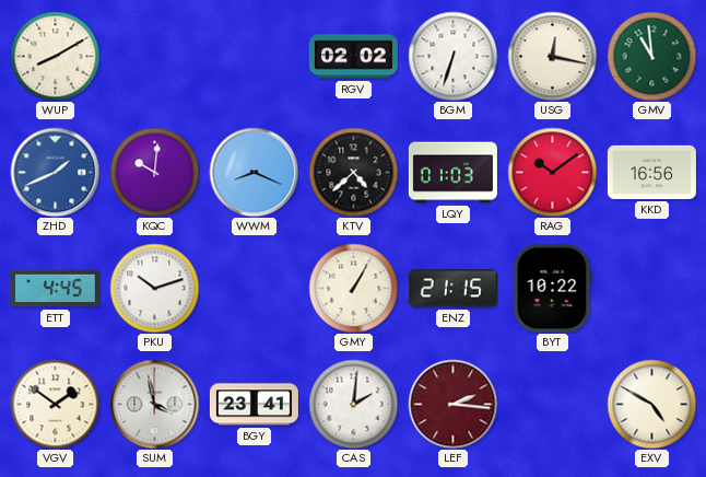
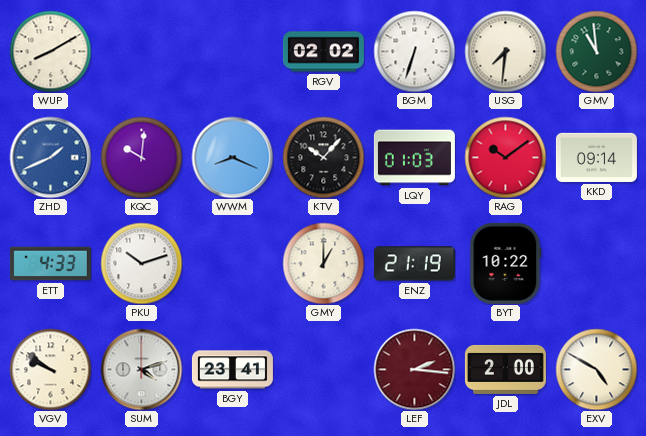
USG: 12:17 -> 7:31 (505, 51)
KTV: 4:38 -> 10:07 (323, 157)
KKD: 16:56 -> 09:14 (596, 157)
ETT: 4:45 -> 4:33 (50, 264)
GMY: 1:05 -> 1:00 (323, 263)
ENZ: 21:15 -> 21:19 (414, 264)
VGV: 1:51 -> 9:51 (50, 369)
SUM: 3:58 -> 4:12 (141, 369)
CAS: 2:01 -> none (353, 404)
JDL: none -> 2:00 (505, 369)
